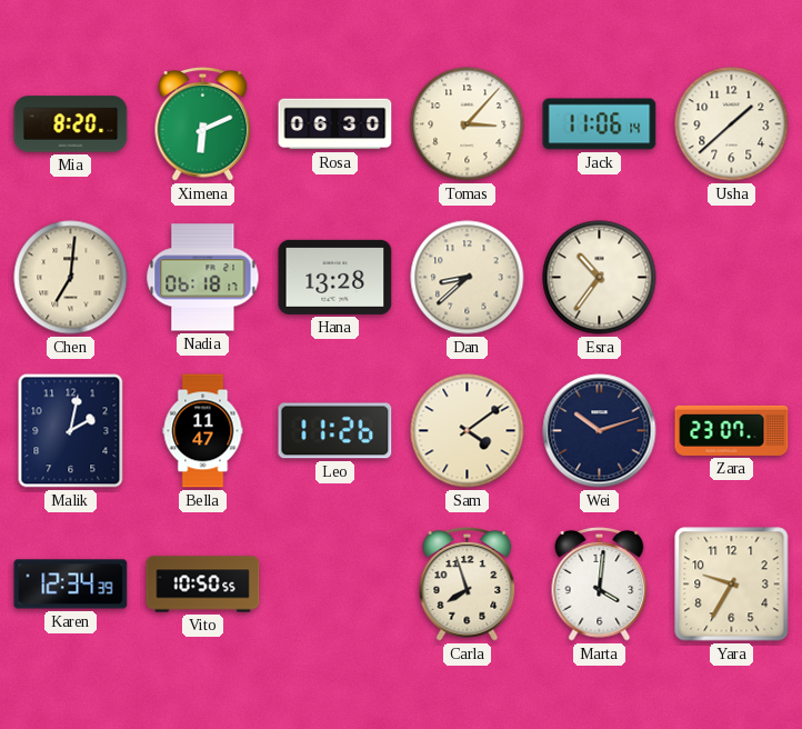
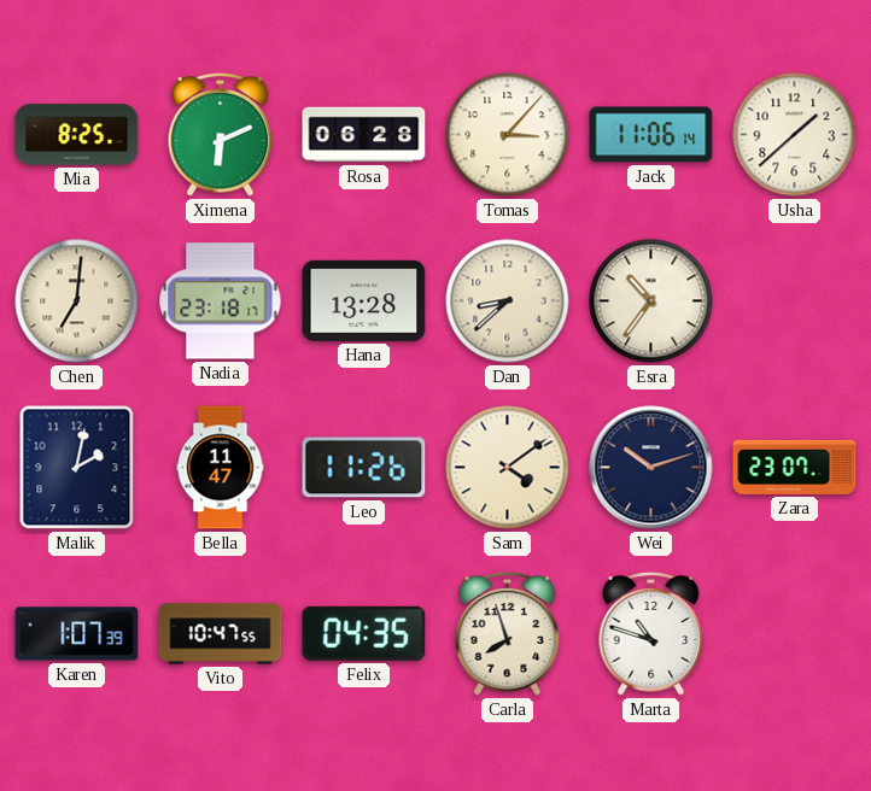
Mia: 8:20 -> 8:25 (77, 135)
Rosa: 06:30 -> 06:28 (364, 135)
Nadia: 06:18 -> 23:18 (221, 301)
Karen: 12:34 -> 1:07 (77, 634)
Vito: 10:50 -> 10:47 (221, 634)
Felix: none -> 04:35 (364, 633)
Marta: 4:01 -> 10:48 (651, 634)
Yara: 9:35 -> none (732, 585)
